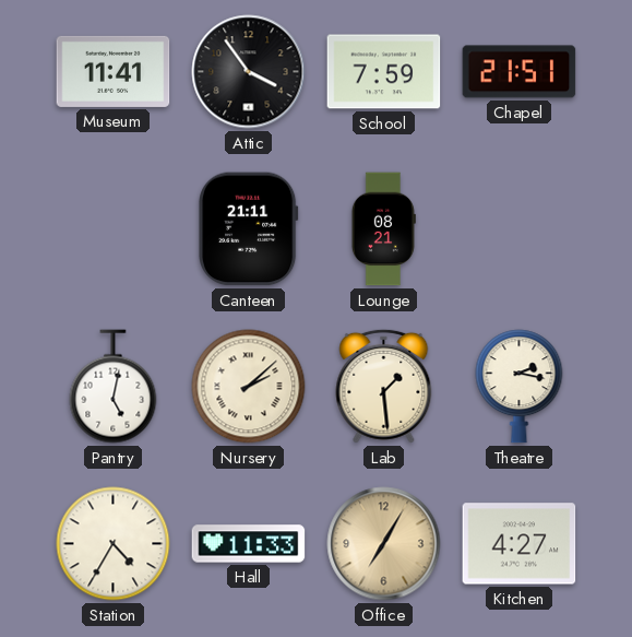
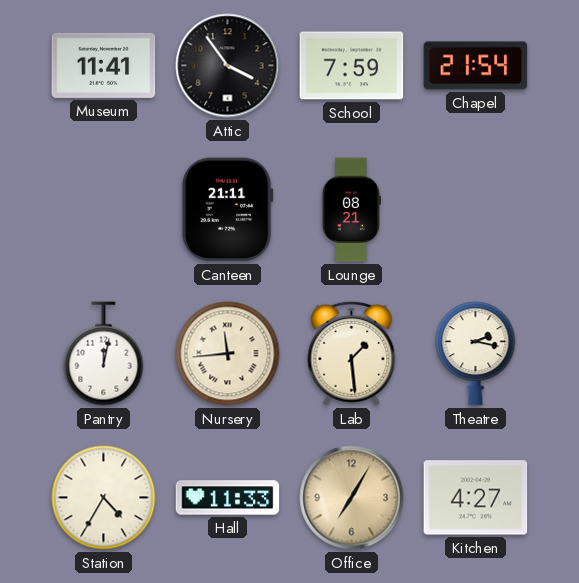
Chapel: 21:51 -> 21:54 (476, 66)
Pantry: 5:02 -> 12:02 (104, 354)
Nursery: 2:08 -> 11:44 (228, 354)
